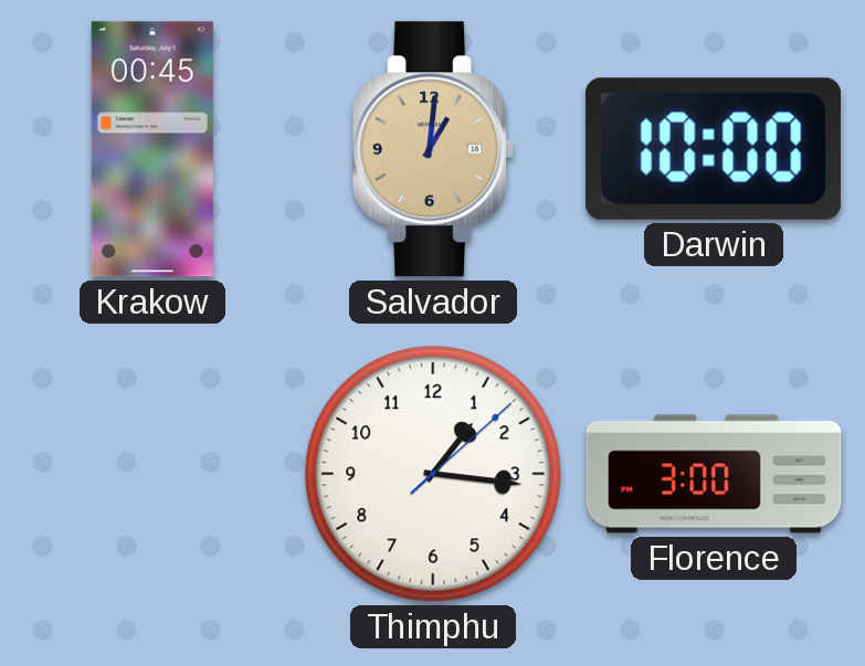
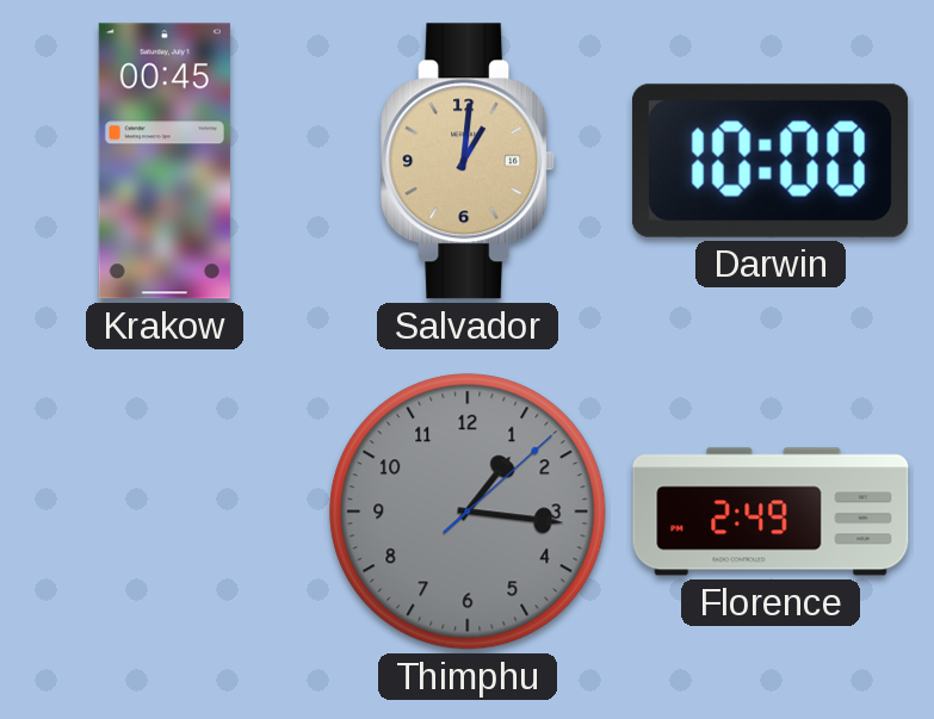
Thimphu dial: white -> grey (468, 512)
Florence: 3:00 -> 2:49 (771, 512)
